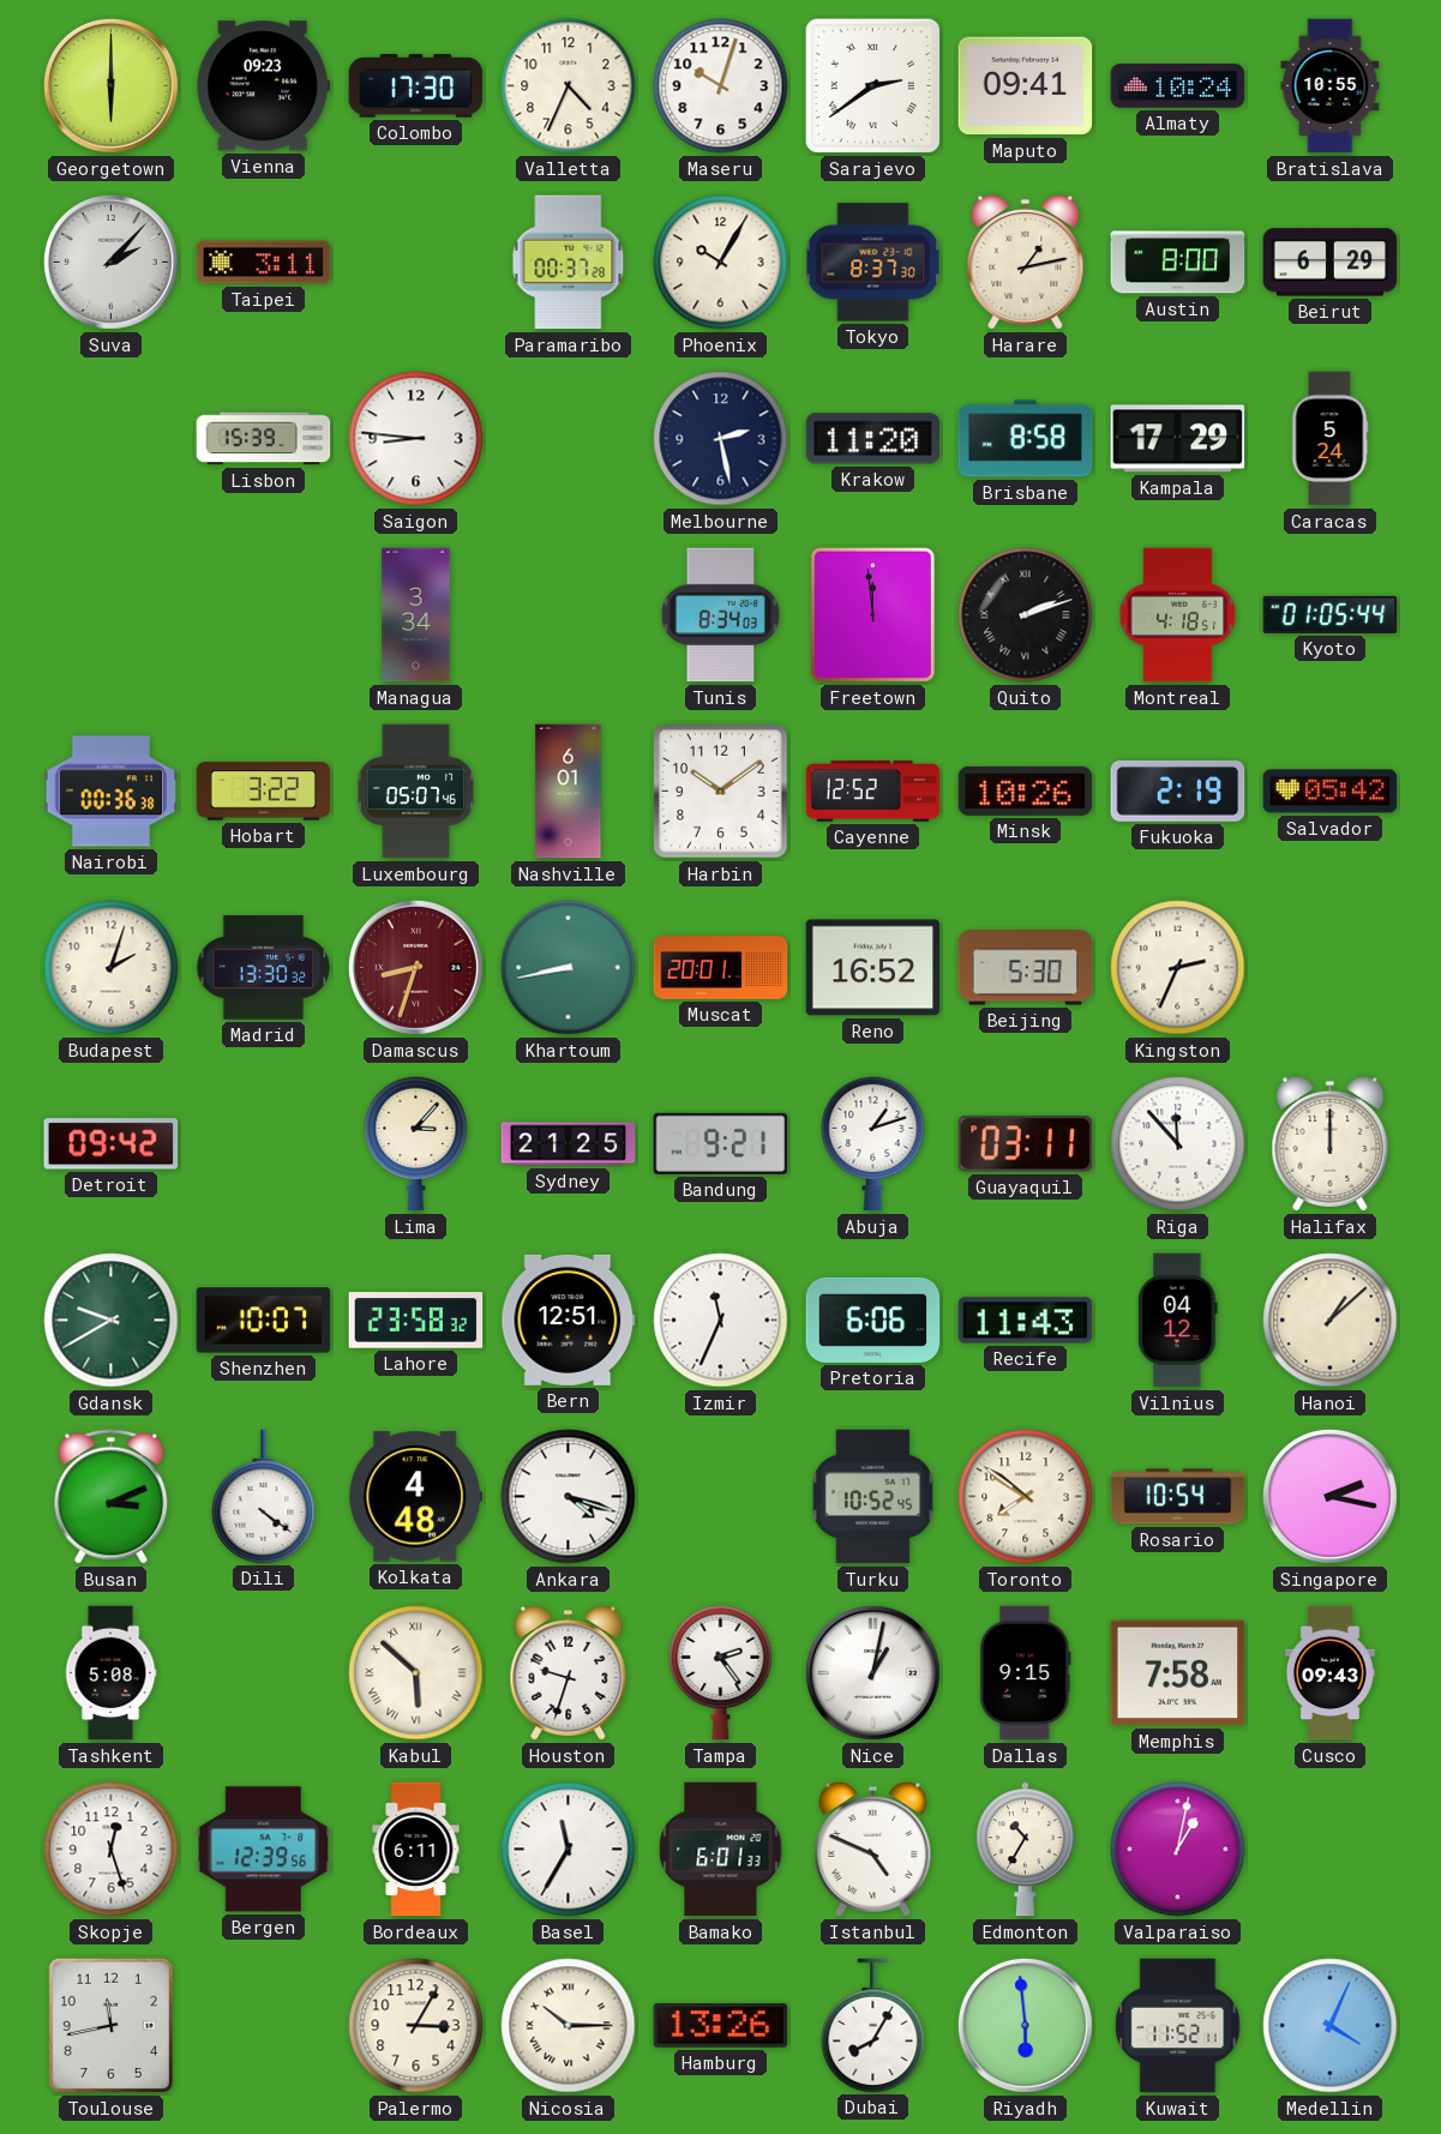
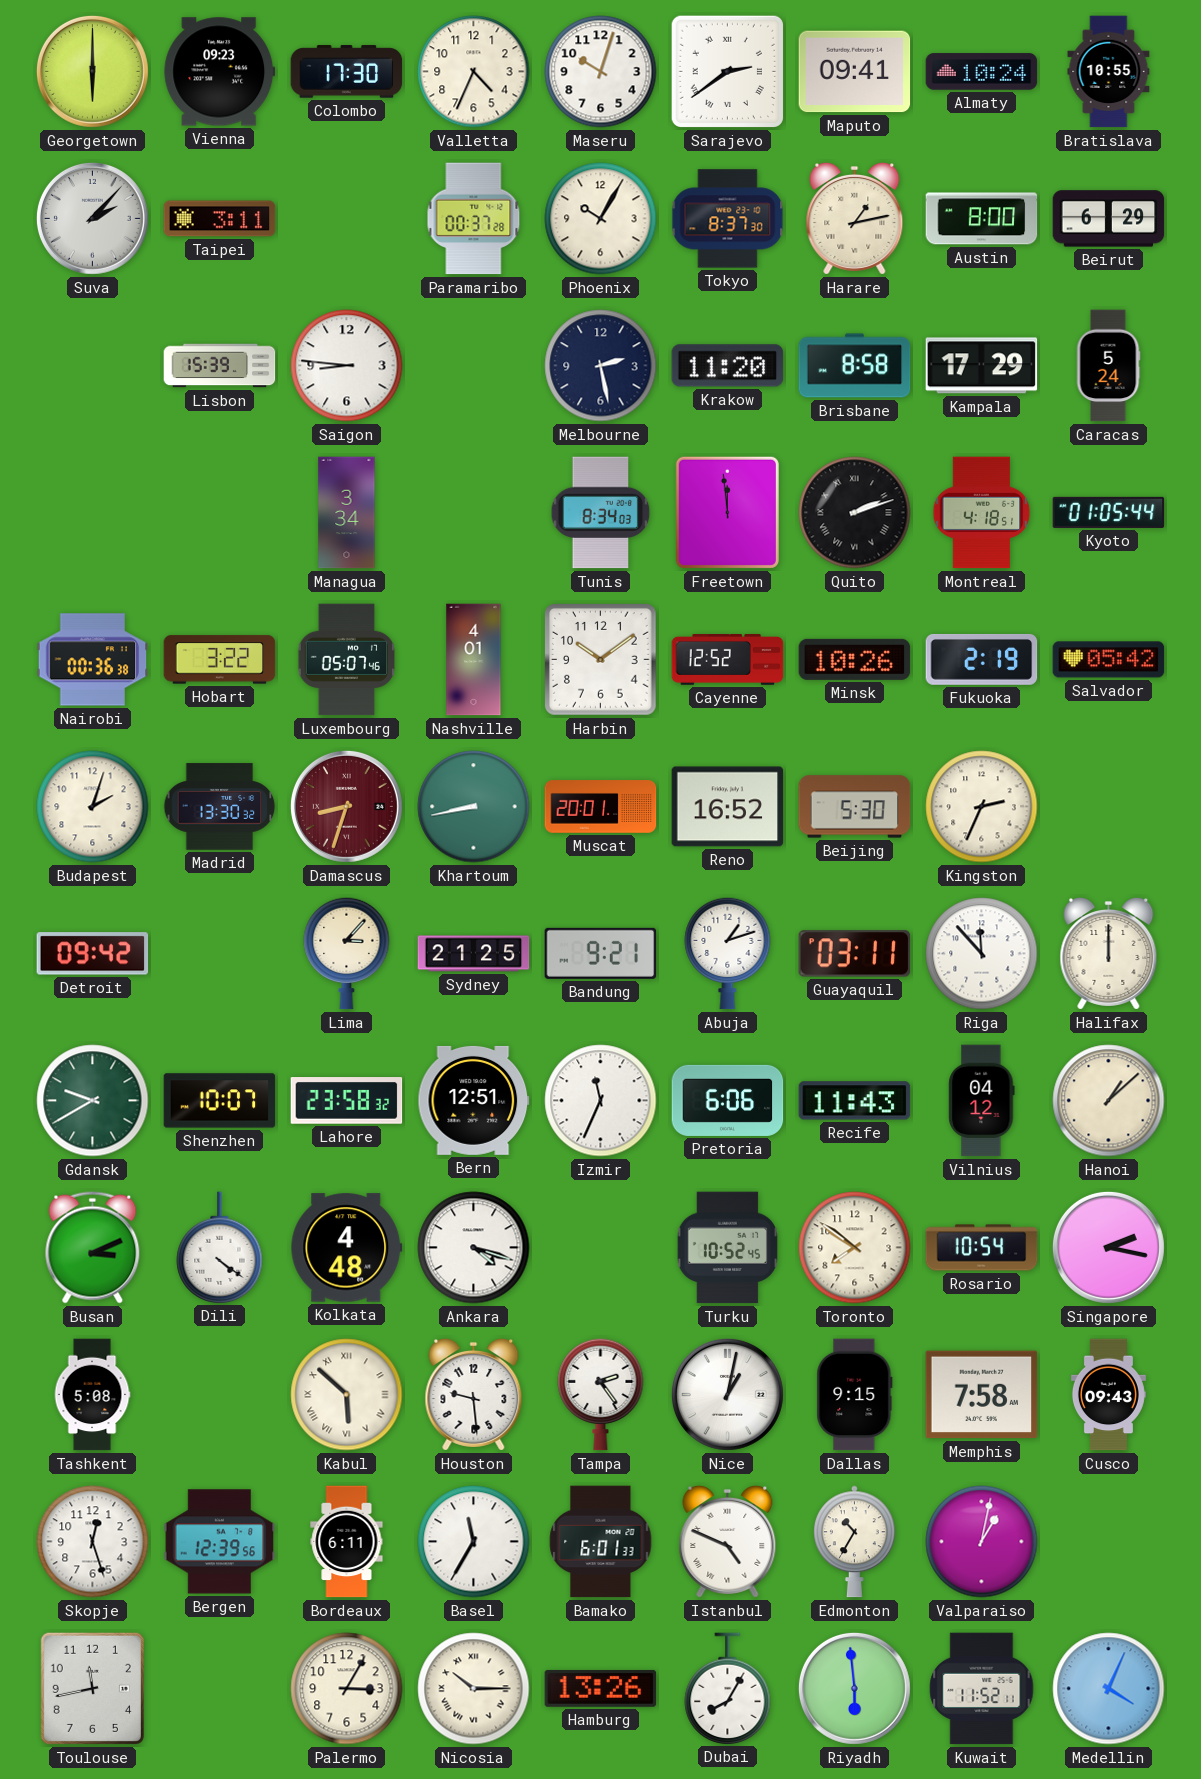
Nashville: 6:01 -> 4:01 (474, 660)
Houston: 9:33 -> 9:29 (474, 1394)
